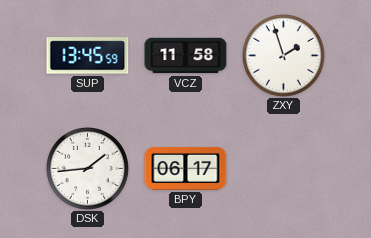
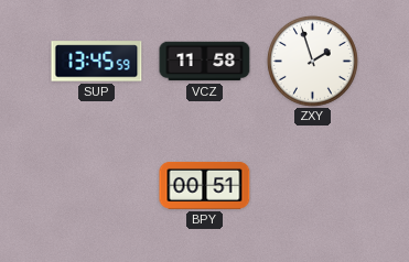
DSK: 1:44 -> none (87, 168)
BPY: 06:17 -> 00:51 (205, 185)
